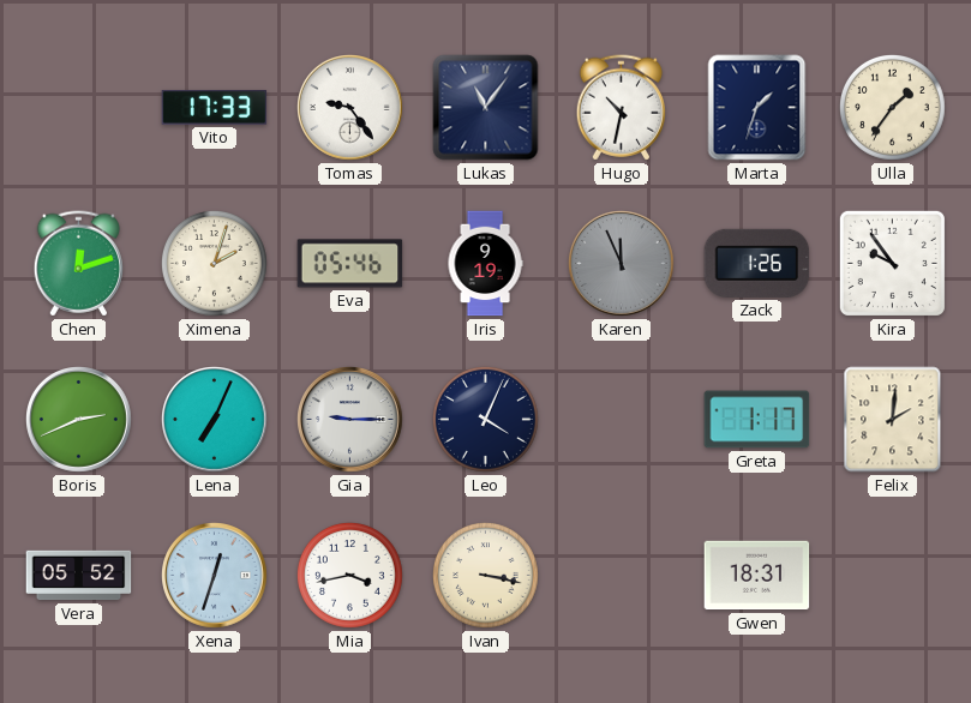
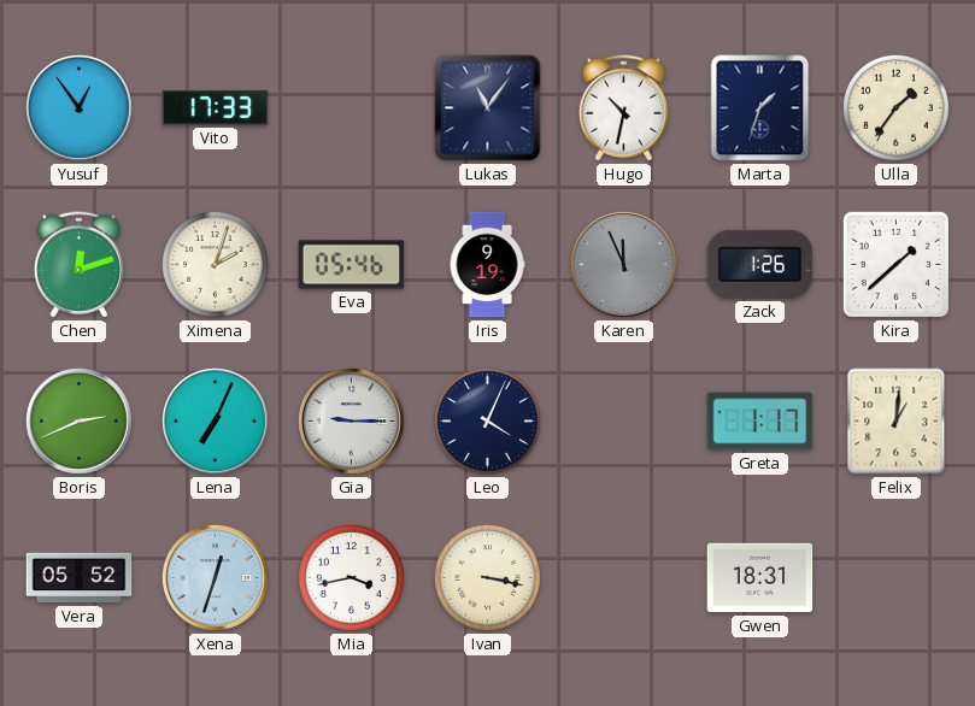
Yusuf: none -> 12:54 (80, 108)
Tomas: 9:24 -> none (350, 108)
Kira: 9:54 -> 1:38 (895, 264)
Felix: 2:01 -> 1:01 (897, 422)
